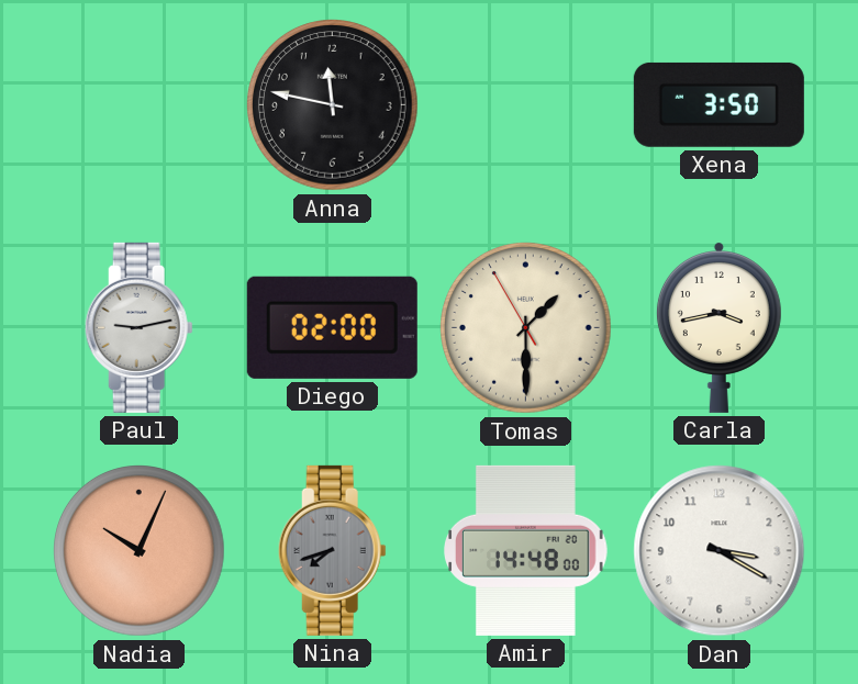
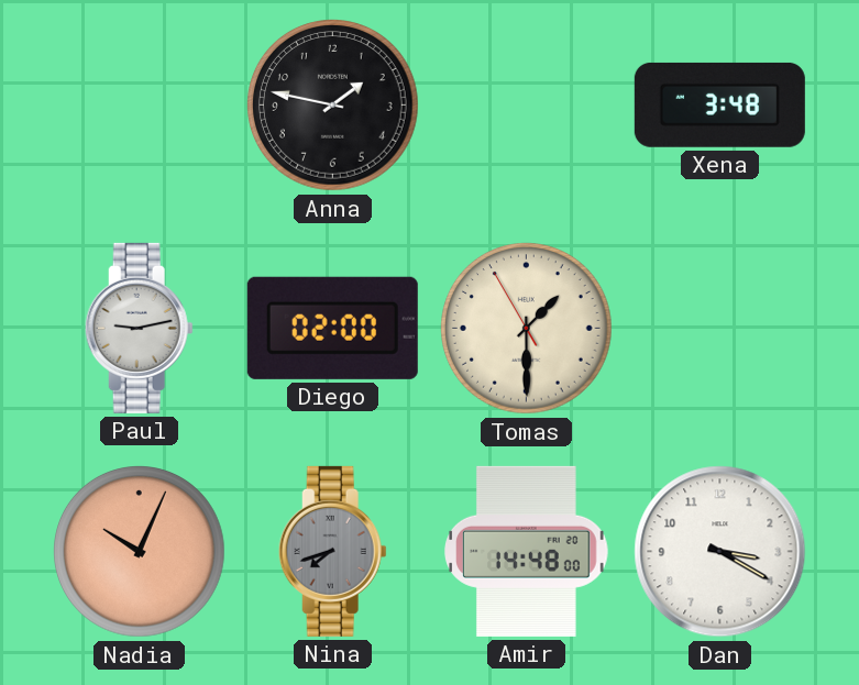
Anna: 11:47 -> 1:47 (333, 106)
Xena: 3:50 -> 3:48 (719, 104)
Carla: 3:43 -> none (718, 328)
